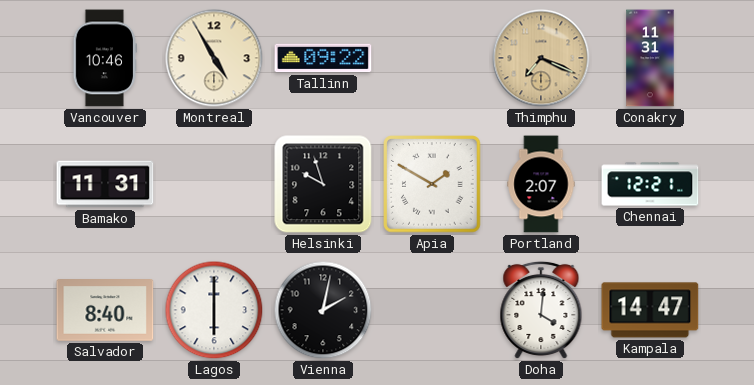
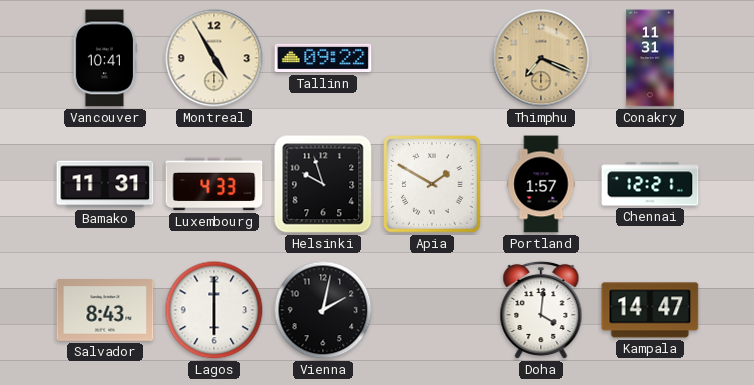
Vancouver: 10:46 -> 10:41 (104, 58)
Luxembourg: none -> 4:33 (214, 184)
Portland: 2:07 -> 1:57 (541, 184)
Salvador: 8:40 -> 8:43 (105, 310)
